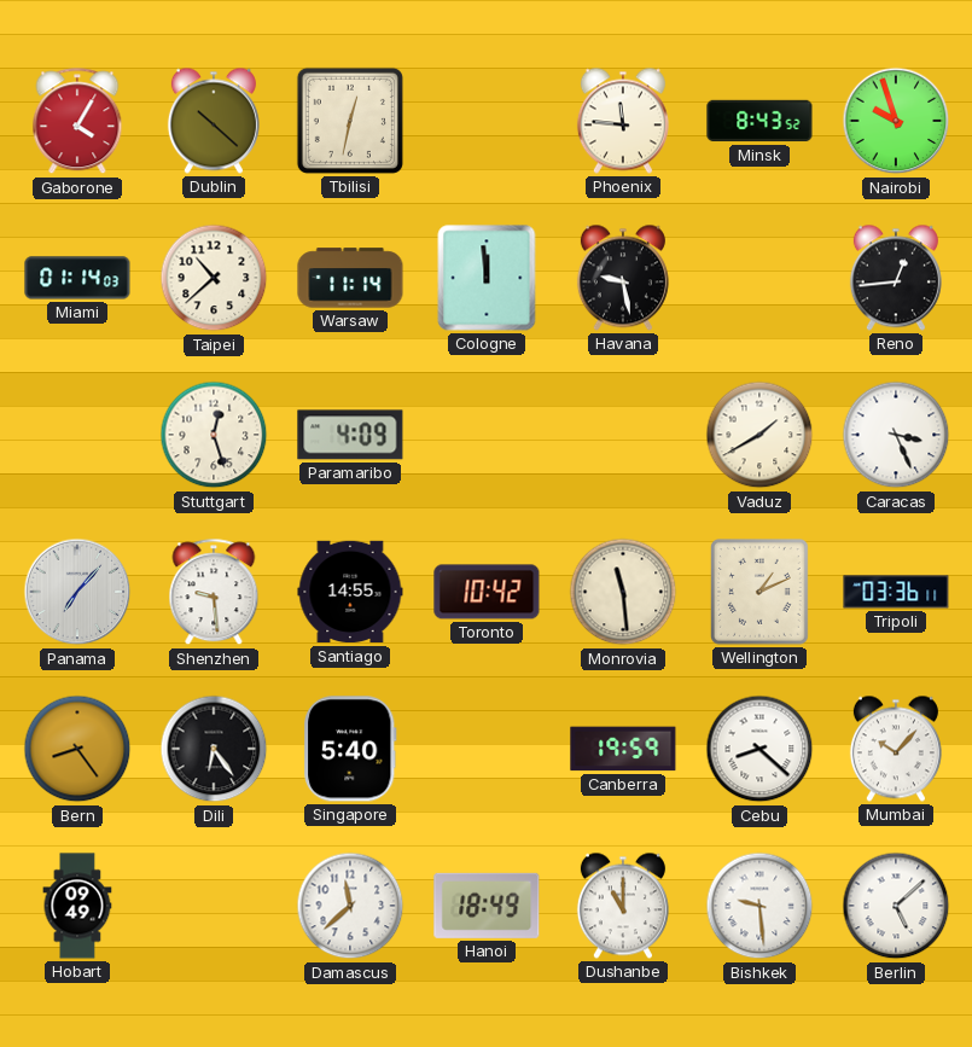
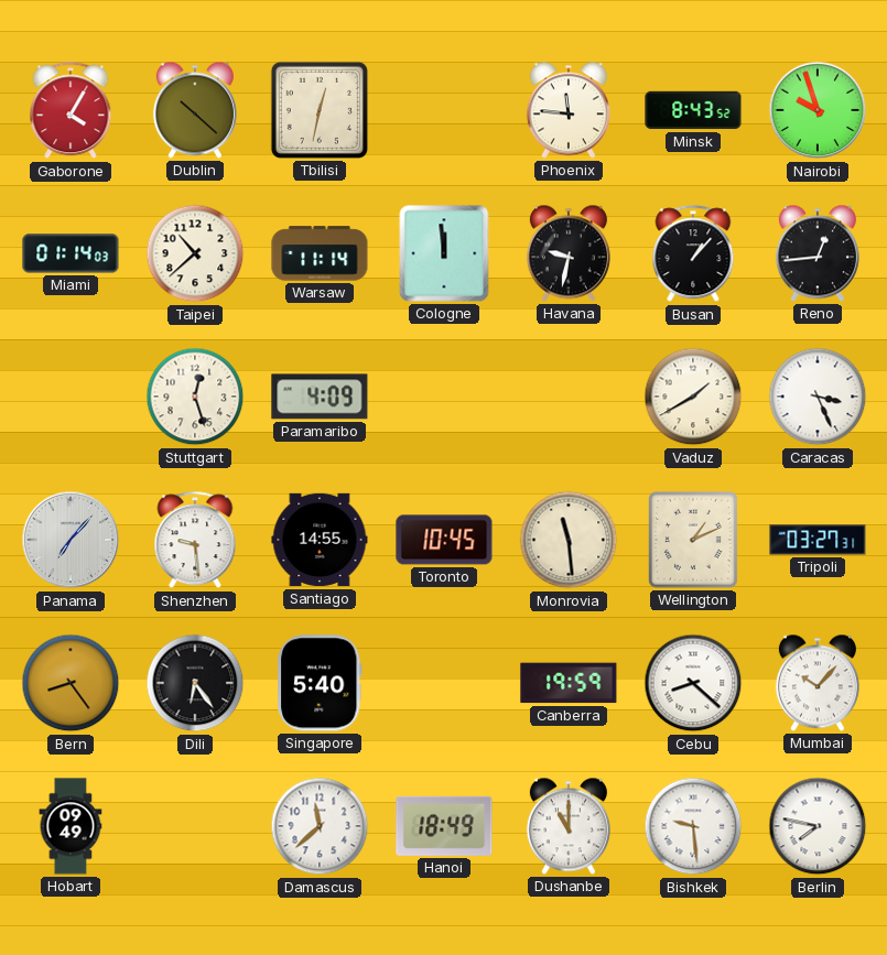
Havana: 9:28 -> 9:32 (569, 253)
Busan: none -> 1:07 (693, 254)
Toronto: 10:42 -> 10:45 (444, 540)
Tripoli: 03:36 -> 03:27 (818, 540)
Berlin: 5:08 -> 7:47 (818, 826)
